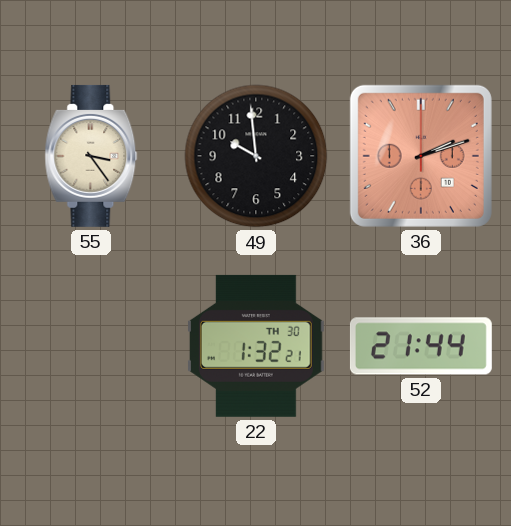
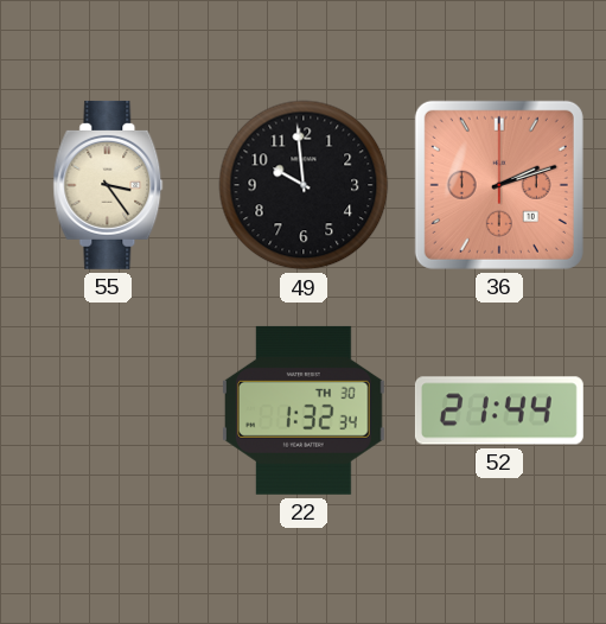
22: 1:32:21 -> 1:32:34 (304, 410)
